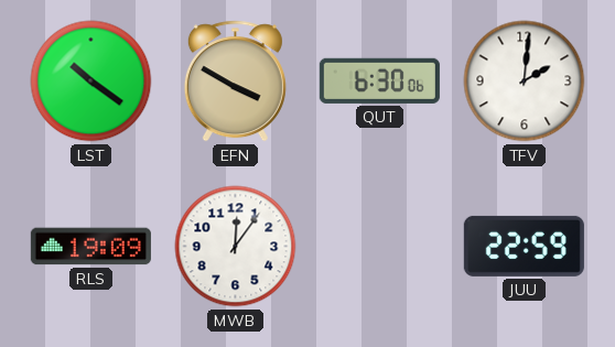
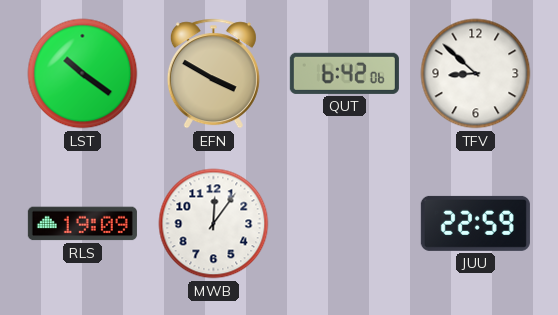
QUT: 6:30 -> 6:42 (344, 73)
TFV: 2:01 -> 8:52 (476, 74)
